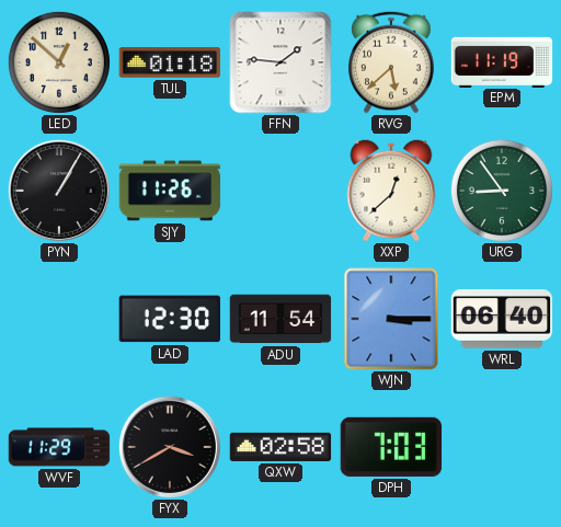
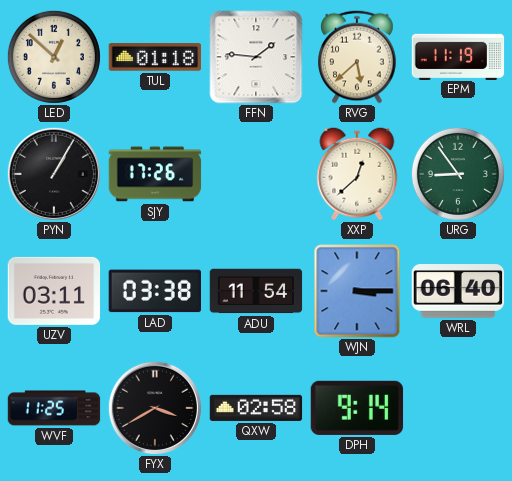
SJY: 11:26 -> 17:26 (155, 174)
UZV: none -> 03:11 (54, 291)
LAD: 12:30 -> 03:38 (154, 291)
WVF: 11:29 -> 11:25 (54, 408)
DPH: 7:03 -> 9:14 (357, 408)
